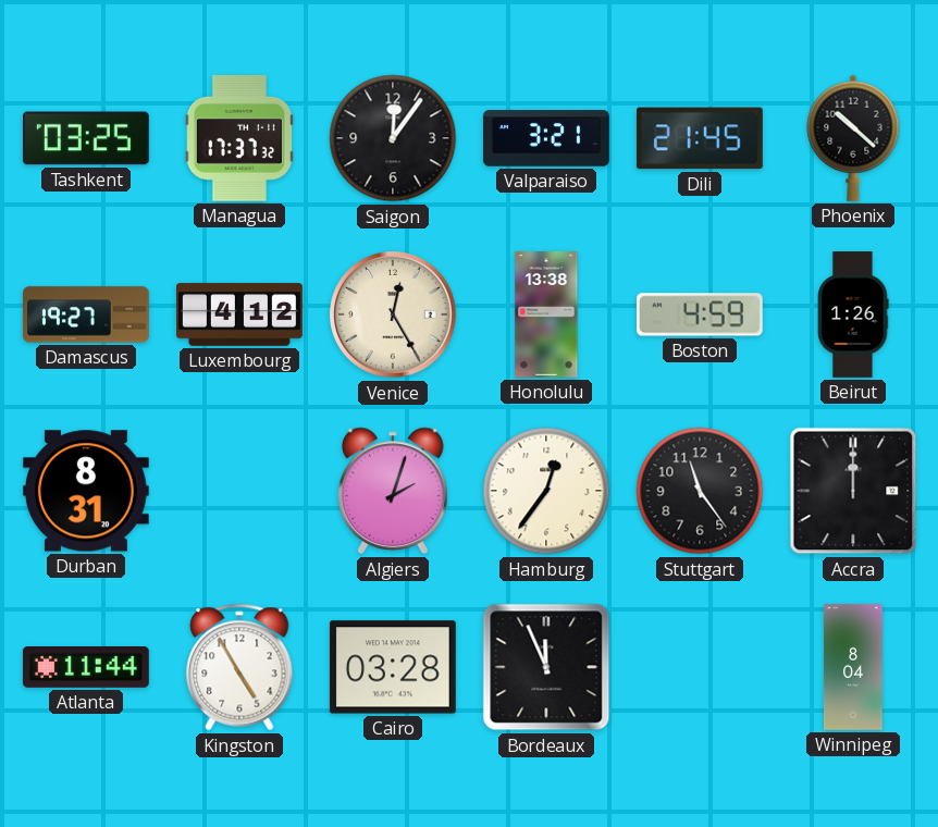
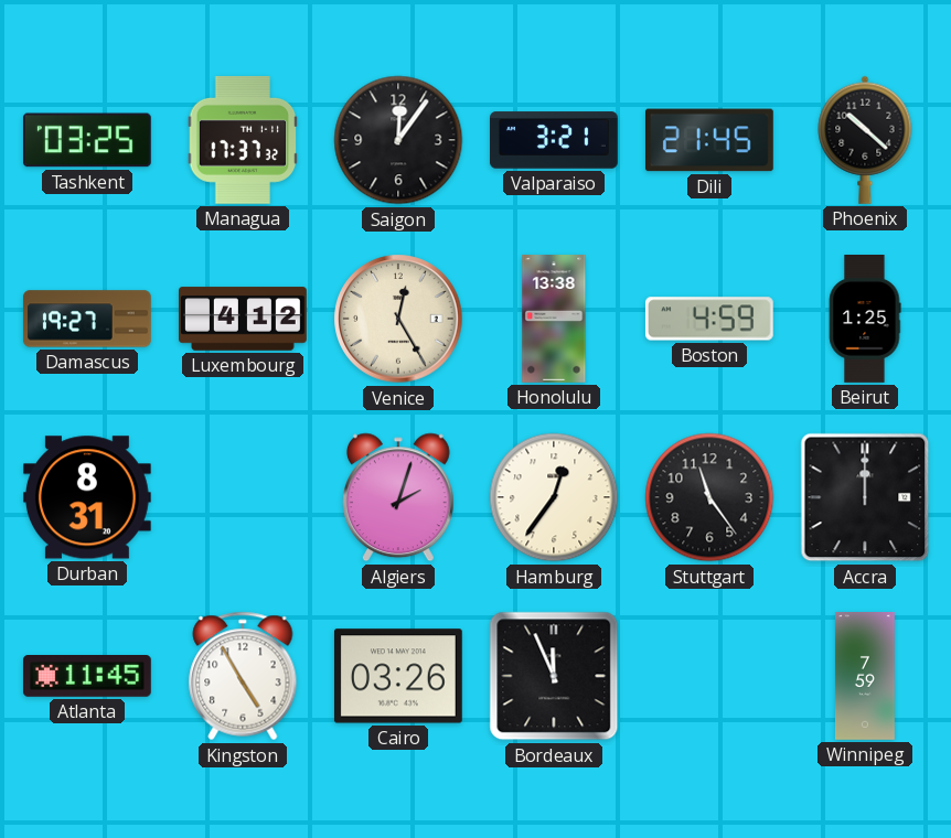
Beirut: 1:26 -> 1:25 (865, 320)
Atlanta: 11:44 -> 11:45 (87, 677)
Cairo: 03:28 -> 03:26 (398, 676)
Winnipeg: 8:04 -> 7:59 (865, 677)
